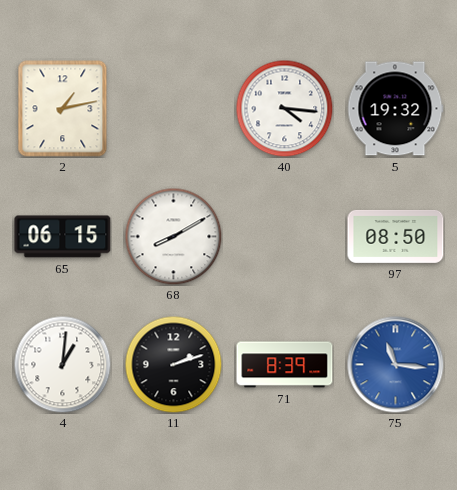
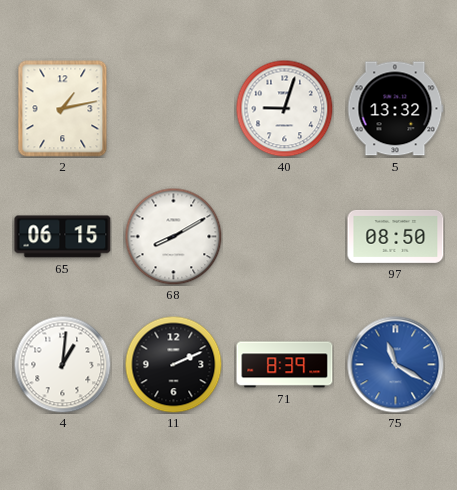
40: 4:16 -> 9:03 (284, 108)
5: 19:32 -> 13:32 (395, 109)
11: 2:12 -> 2:11 (173, 364)
75: 11:16 -> 11:20 (396, 365)
